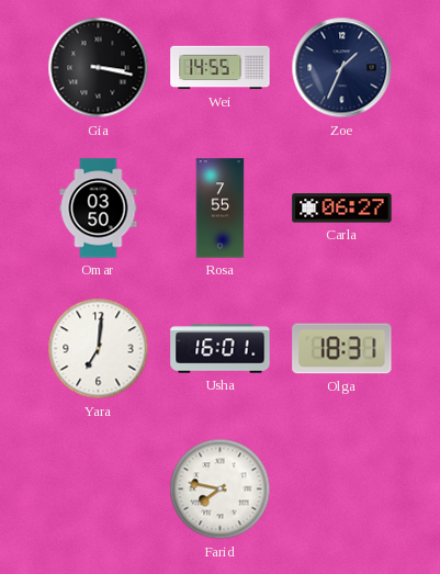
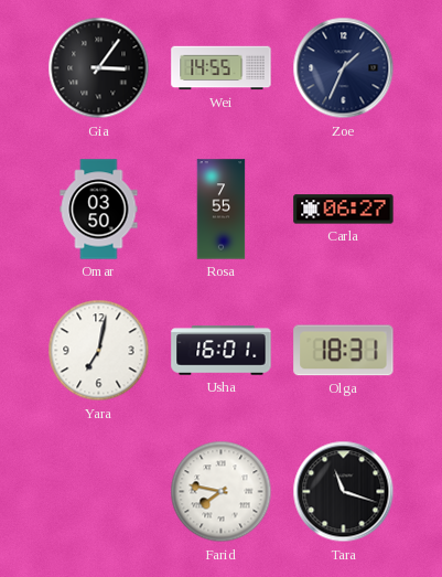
Gia: 3:17 -> 3:06 (99, 68)
Yara: 7:01 -> 7:02 (99, 351)
Tara: none -> 11:18 (344, 492)
